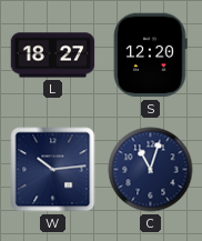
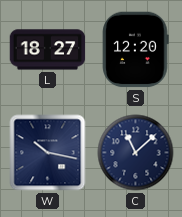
W: 10:14 -> 10:17 (48, 153)
C: 11:03 -> 11:08 (136, 153)
